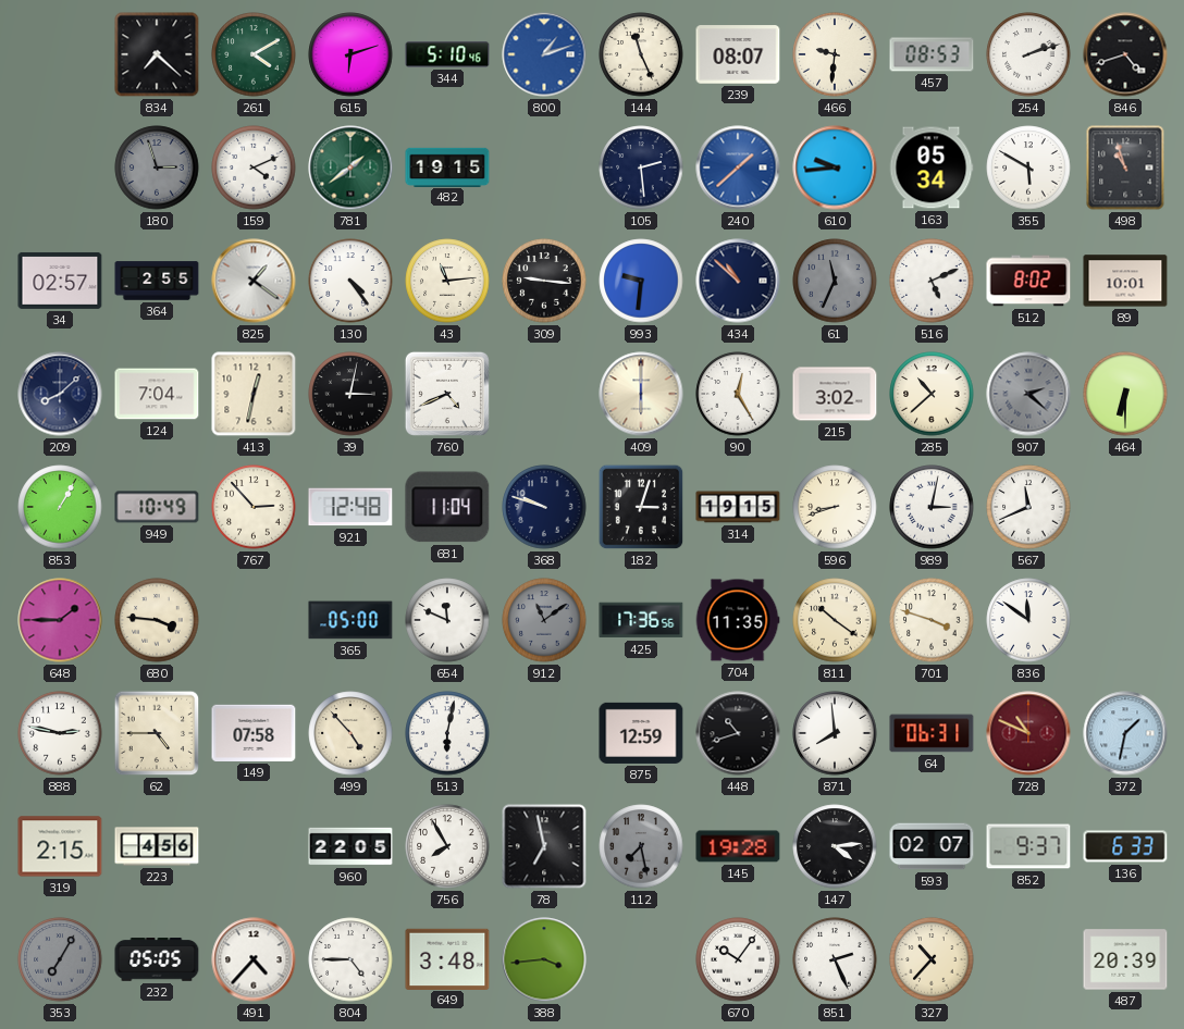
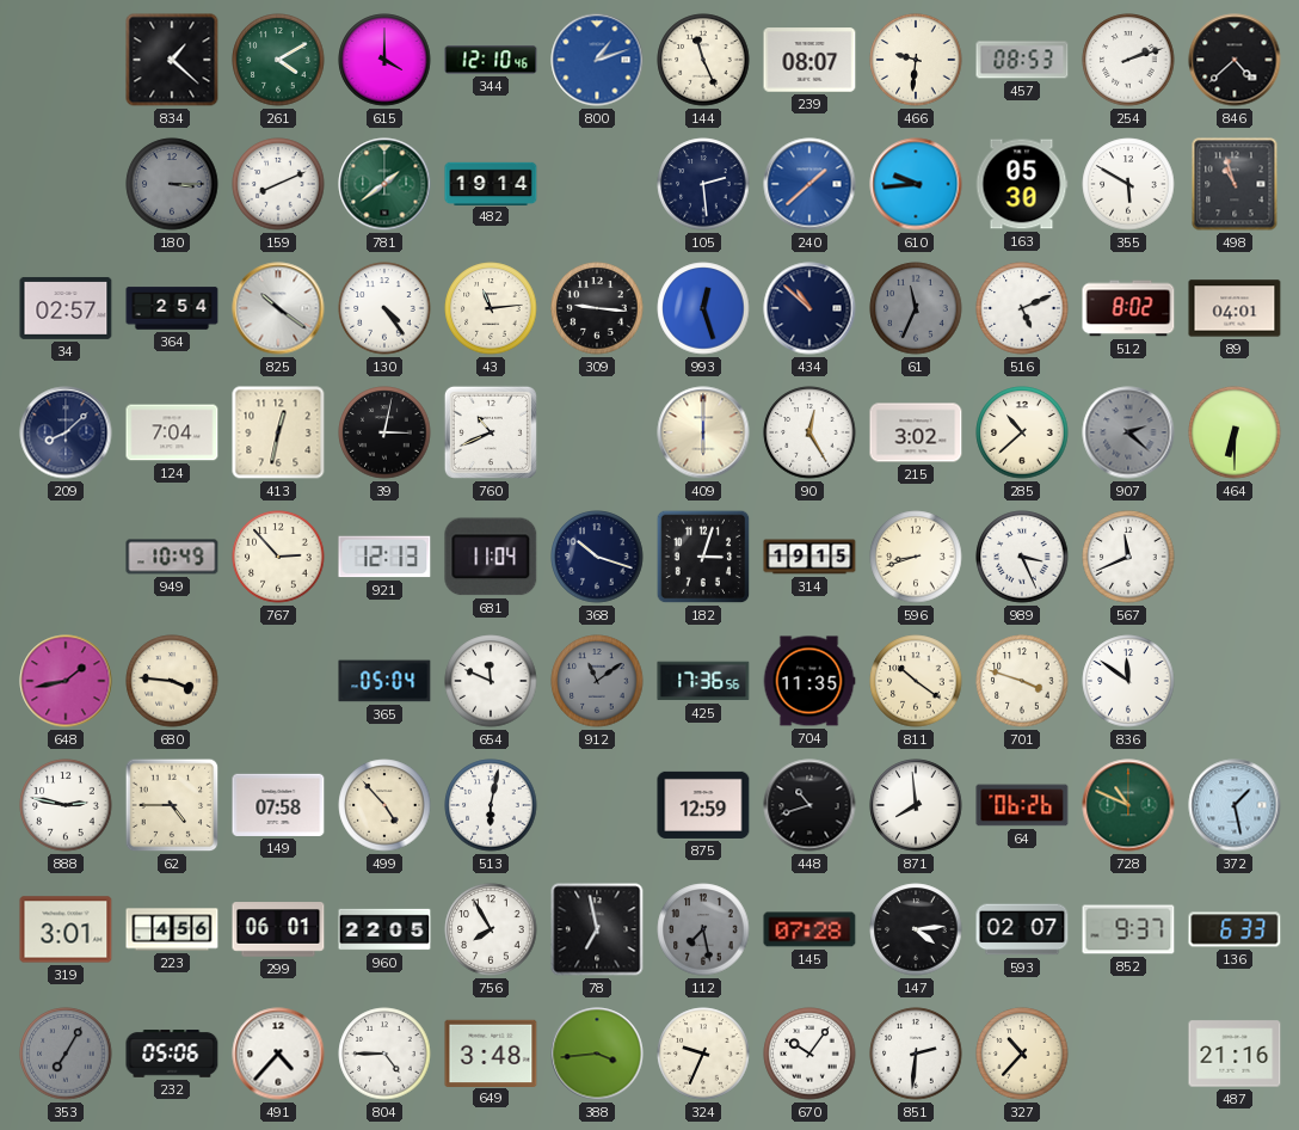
834: 7:22 -> 1:22 (172, 60)
615: 6:12 -> 4:00 (384, 60)
344: 5:10 -> 12:10 (491, 60)
846: 4:42 -> 4:38 (1235, 60)
180: 2:57 -> 3:15 (172, 184)
159: 4:11 -> 8:11 (278, 184)
482: 19:15 -> 19:14 (491, 183)
163: 05:34 -> 05:30 (1022, 184)
364: 2:55 -> 2:54 (172, 308)
825: 1:21 -> 10:21 (278, 308)
993: 9:31 -> 12:27 (703, 308)
89: 10:01 -> 04:01 (1235, 308)
760: 4:41 -> 10:41 (491, 432)
853: 1:05 -> none (60, 507)
921: 12:48 -> 12:13 (384, 557)
368: 9:48 -> 10:18 (597, 557)
989: 3:02 -> 3:26 (1022, 557)
648: 1:45 -> 1:43 (66, 681)
365: 05:00 -> 05:04 (384, 681)
64: 06:31 -> 06:26 (1022, 805)
728 dial: burgundy -> green (1128, 805)
372: 1:32 -> 1:28 (1235, 805)
319: 2:15 -> 3:01 (66, 929)
299: none -> 06:01 (278, 929)
145: 19:28 -> 07:28 (809, 929)
232: 05:05 -> 05:06 (172, 1054)
324: none -> 9:34 (703, 1054)
851: 2:26 -> 2:31 (916, 1054)
487: 20:39 -> 21:16 (1235, 1054)
